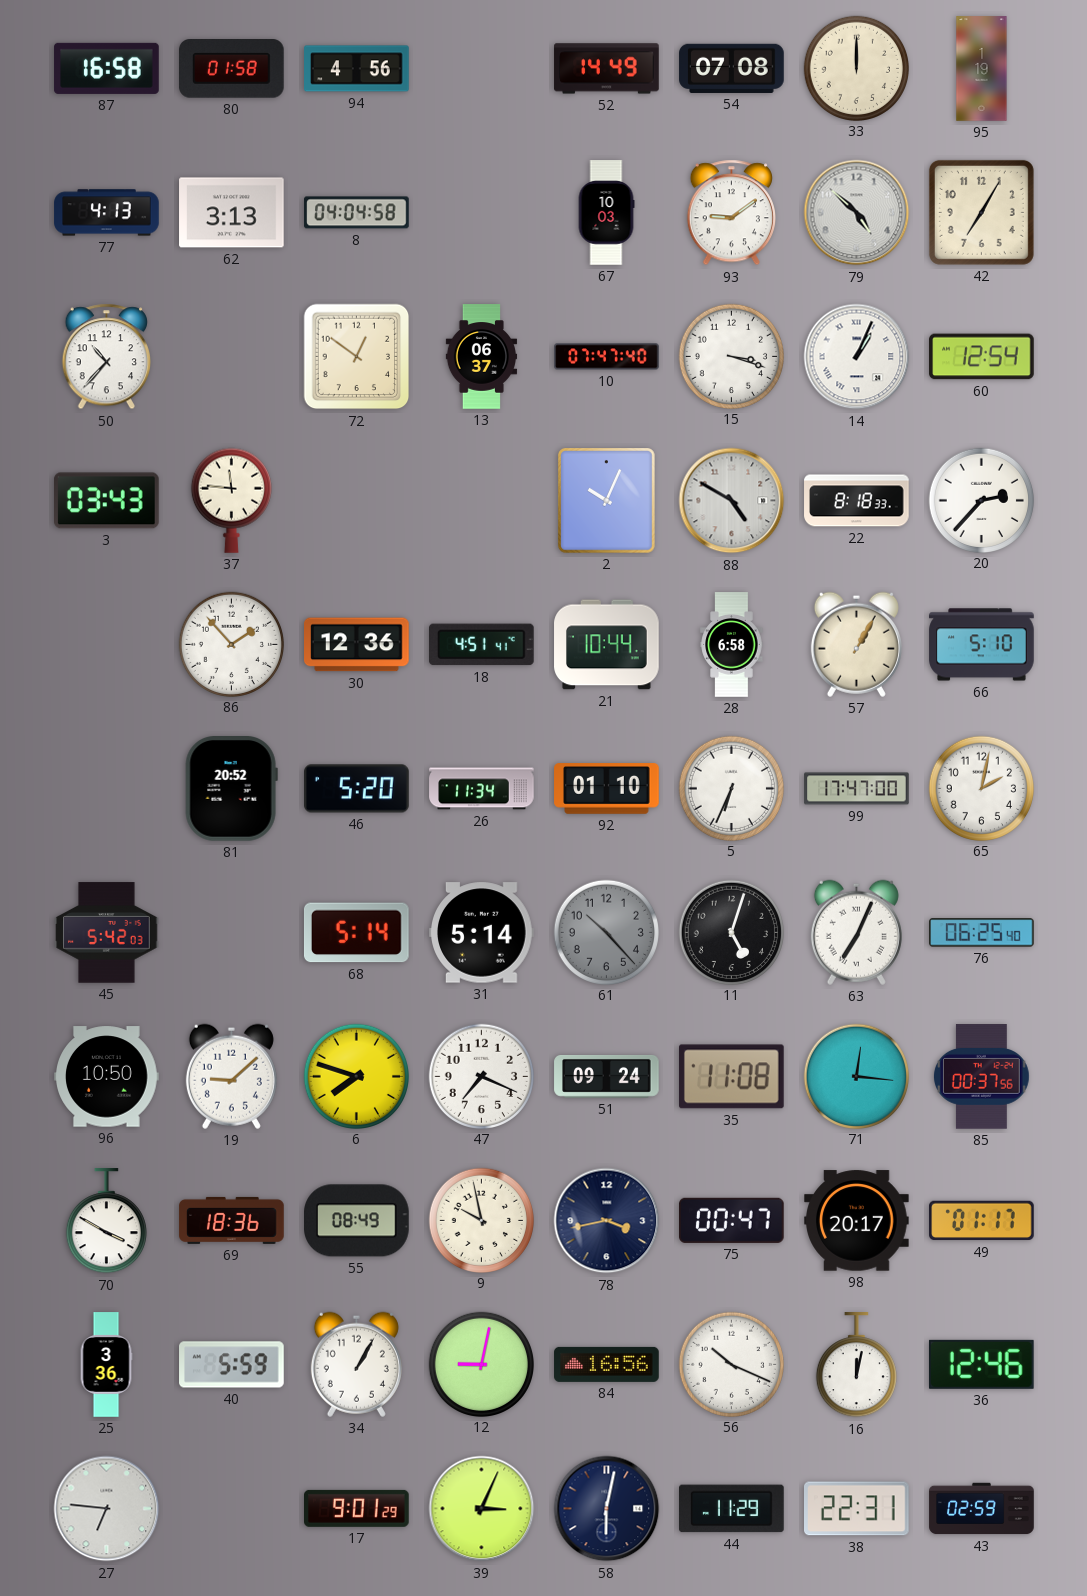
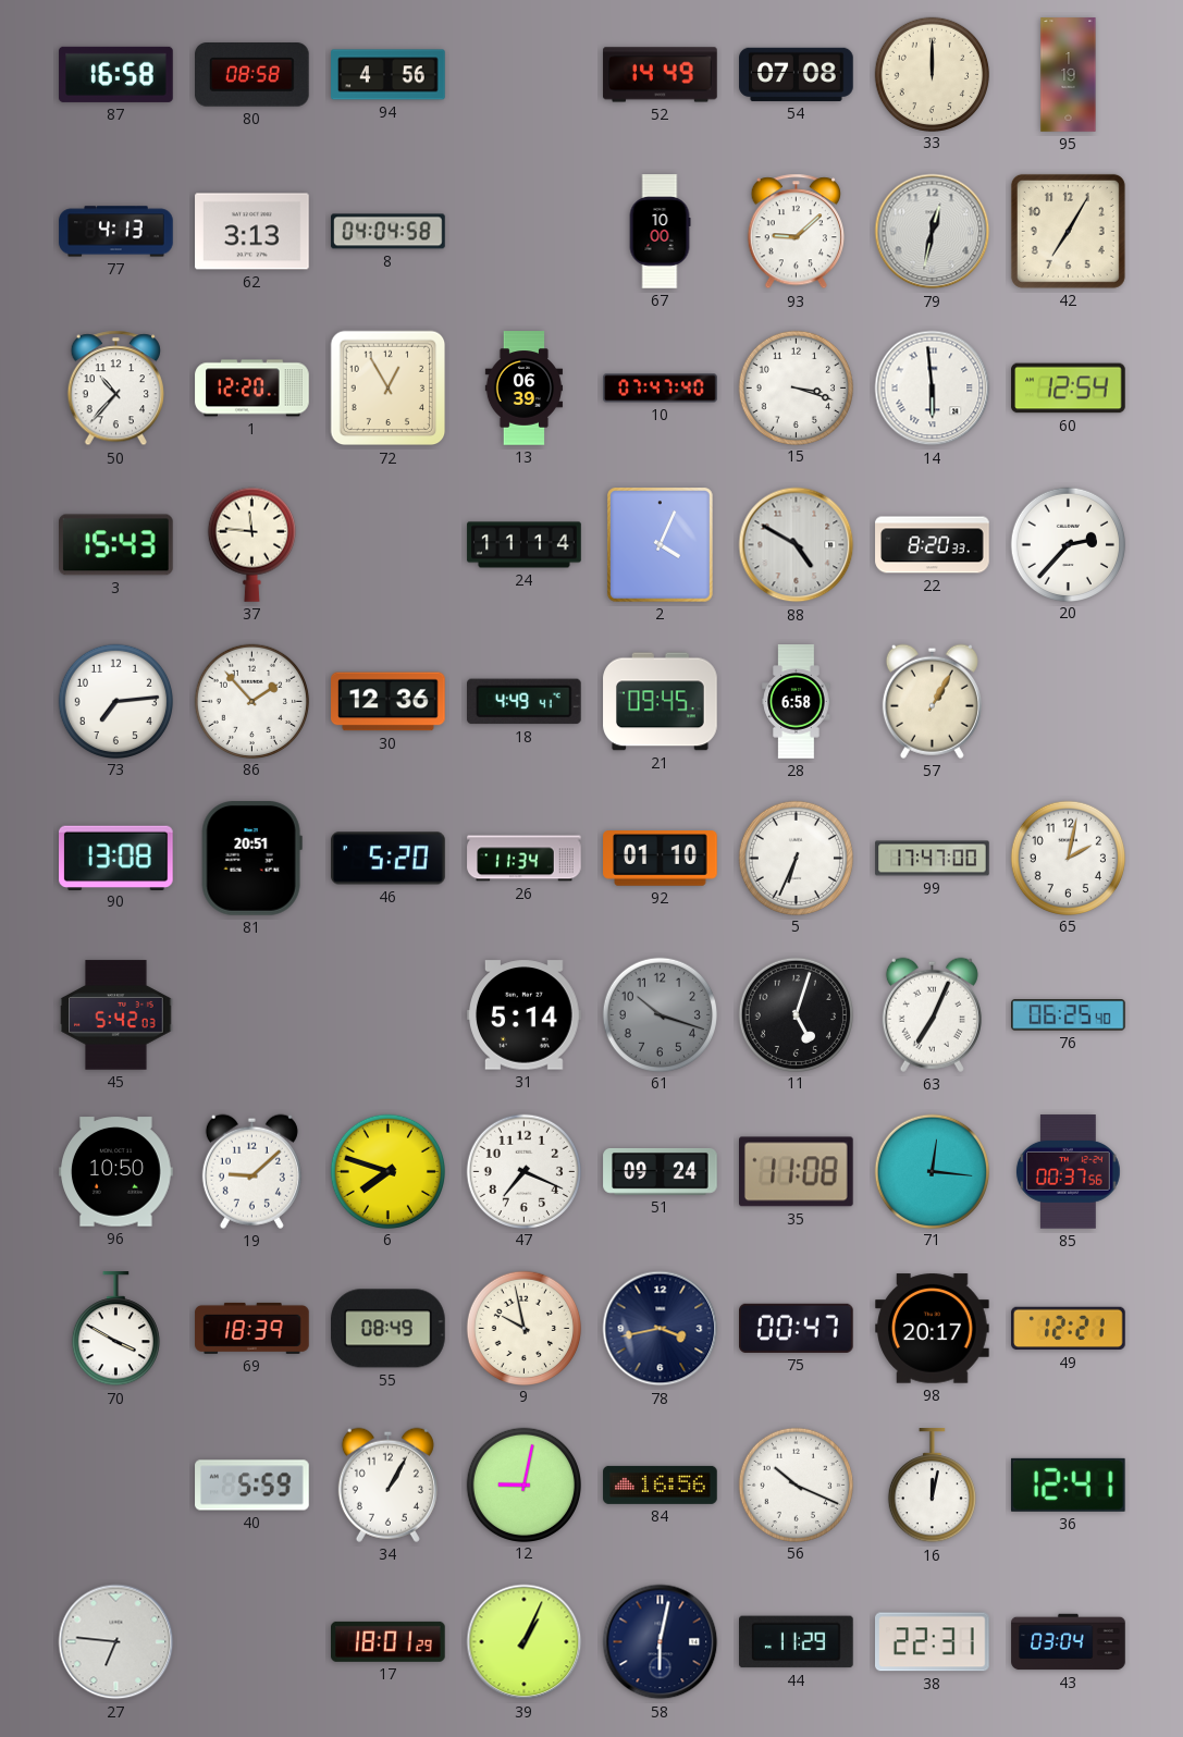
80: 01:58 -> 08:58 (252, 75)
67: 10:03 -> 10:00 (660, 232)
93: 9:09 -> 9:08 (796, 232)
79: 4:52 -> 12:32 (933, 232)
1: none -> 12:20 (252, 389)
72: 12:51 -> 12:55 (389, 389)
13: 06:37 -> 06:39 (525, 389)
14: 1:04 -> 5:59 (933, 389)
3: 03:43 -> 15:43 (116, 545)
24: none -> 11:14 (525, 545)
2: 10:04 -> 4:04 (661, 545)
22: 8:18 -> 8:20 (933, 545)
73: none -> 7:14 (115, 701)
18: 4:51 -> 4:49 (525, 702)
21: 10:44 -> 09:45 (661, 702)
66: 5:10 -> none (982, 645)
90: none -> 13:08 (116, 858)
81: 20:52 -> 20:51 (251, 859)
68: 5:14 -> none (356, 933)
61: 10:23 -> 10:18 (660, 1014)
69: 18:36 -> 18:39 (252, 1328)
49: 01:17 -> 12:21 (1069, 1329)
25: 3:36 -> none (106, 1365)
36: 12:46 -> 12:41 (1068, 1485)
17: 9:01 -> 18:01 (389, 1641)
39: 3:04 -> 1:04 (525, 1642)
43: 02:59 -> 03:04 (1069, 1642)
